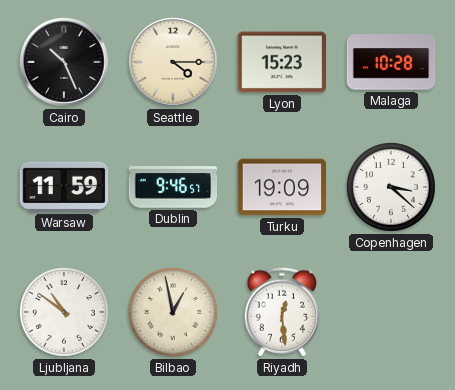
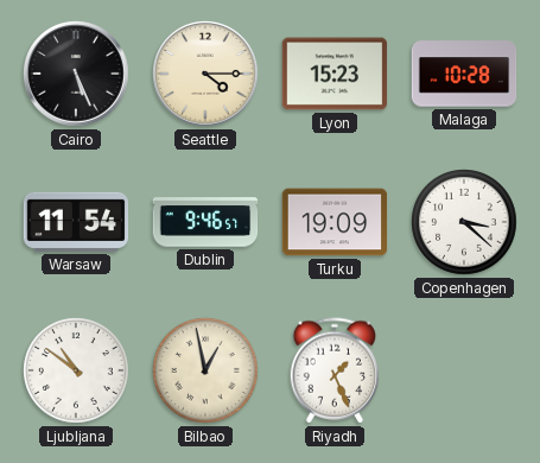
Cairo: 10:26 -> 5:26 (76, 74)
Warsaw: 11:59 -> 11:54 (76, 222)
Riyadh: 12:29 -> 1:26 (335, 370)
